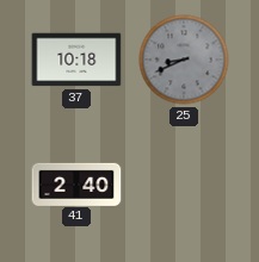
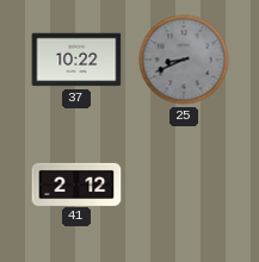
37: 10:18 -> 10:22 (76, 60)
41: 2:40 -> 2:12 (76, 183)
